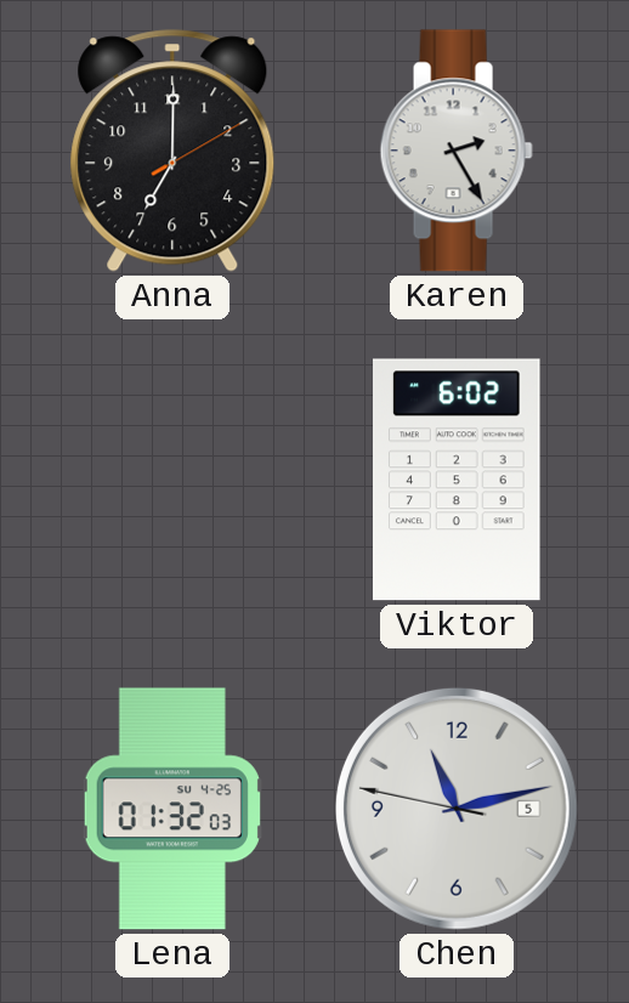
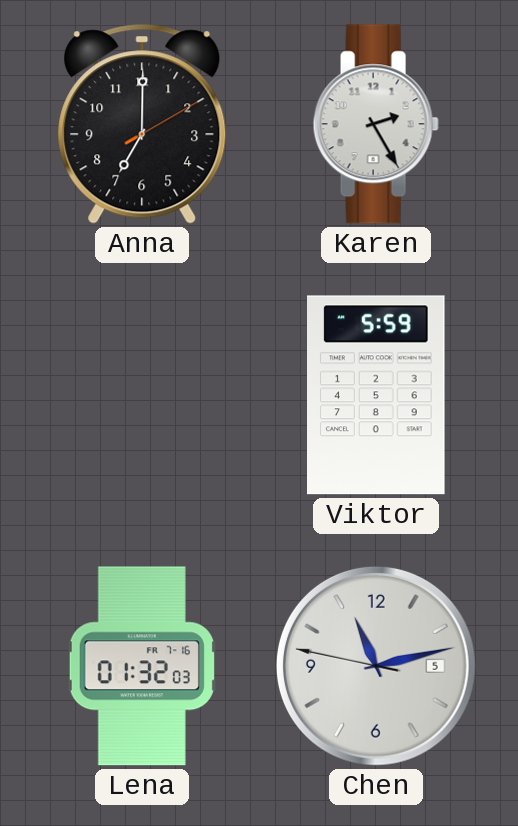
Viktor: 6:02 -> 5:59 (377, 395)
Lena date: SU 4-25 -> FR 7-16 (142, 666)
